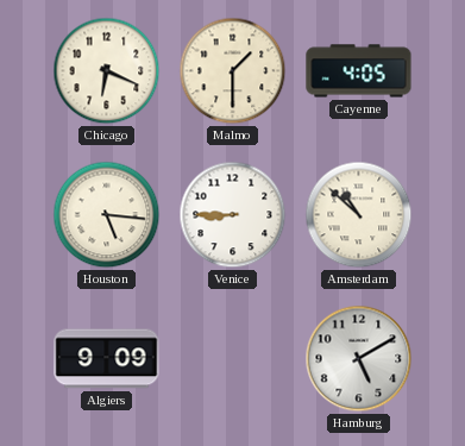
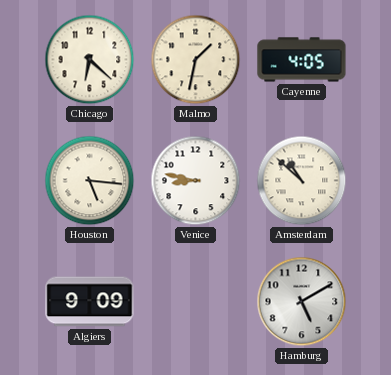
Chicago: 6:19 -> 6:22 (90, 60)
Malmo: 1:30 -> 1:32 (196, 60)
Venice: 8:45 -> 8:47 (196, 181)
